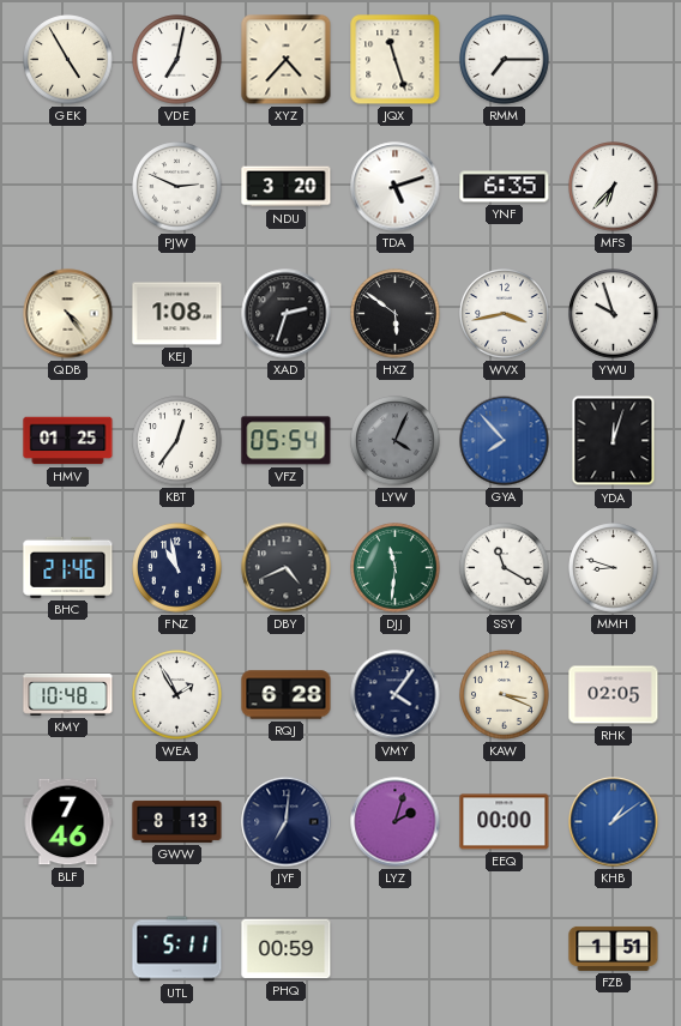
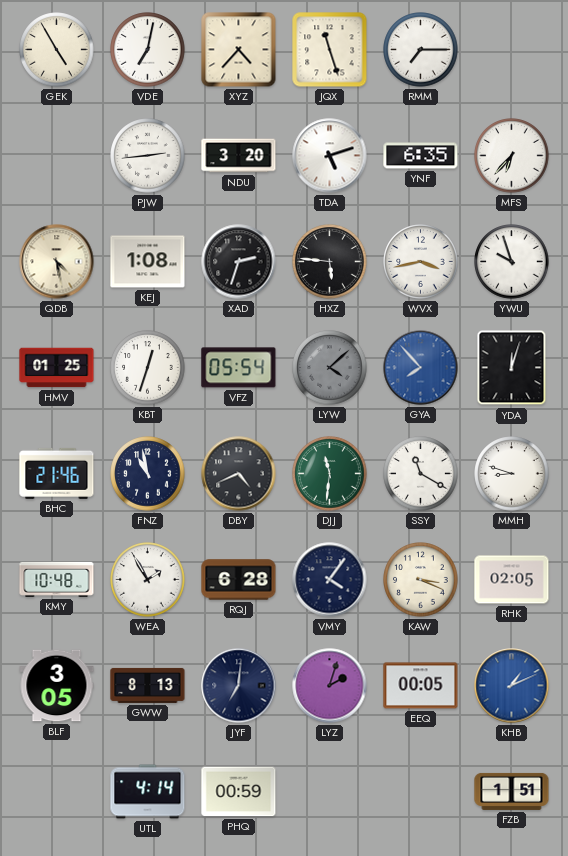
PJW: 2:49 -> 2:44 (148, 156)
QDB: 4:24 -> 4:28 (57, 262)
HXZ: 5:51 -> 5:46 (330, 262)
KBT: 12:36 -> 12:33 (148, 368)
LYW: 4:04 -> 4:08 (330, 368)
BLF: 7:46 -> 3:05 (57, 686)
EEQ: 00:00 -> 00:05 (421, 686)
KHB: 1:09 -> 1:11 (512, 686)
UTL: 5:11 -> 4:14 (148, 792)
